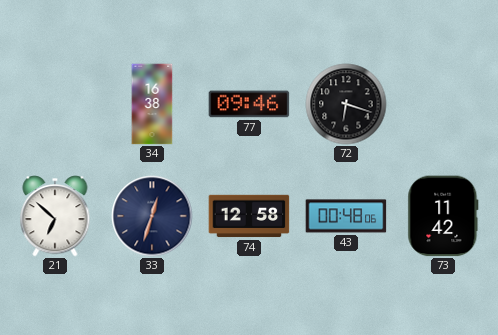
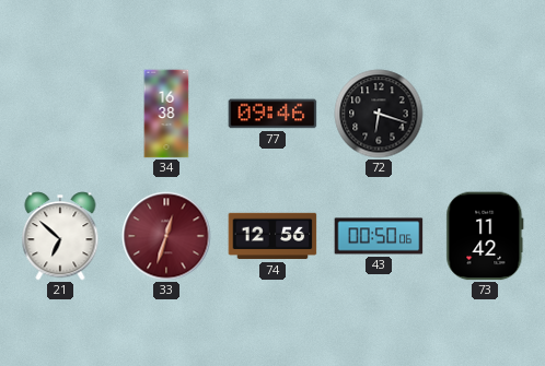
33 dial: navy -> burgundy (166, 236)
74: 12:58 -> 12:56 (272, 236)
43: 00:48 -> 00:50 (379, 236)
